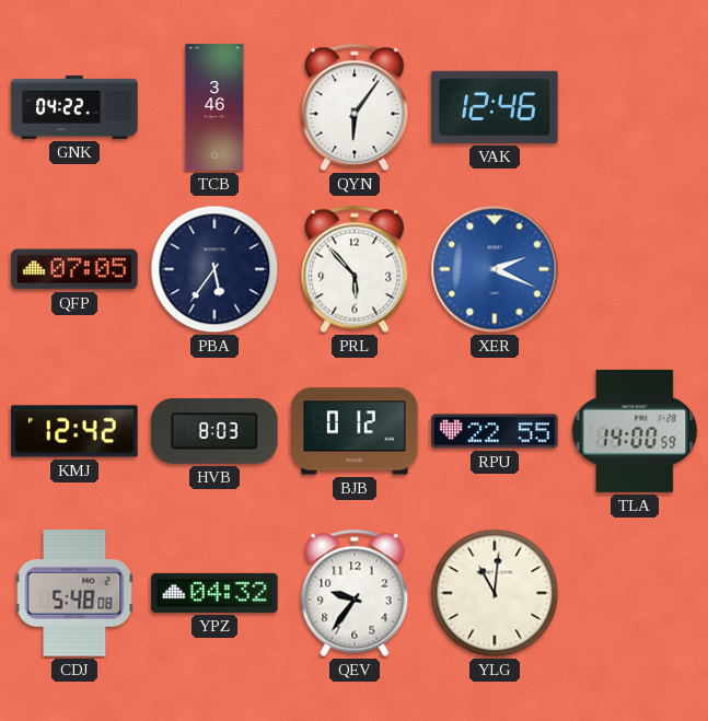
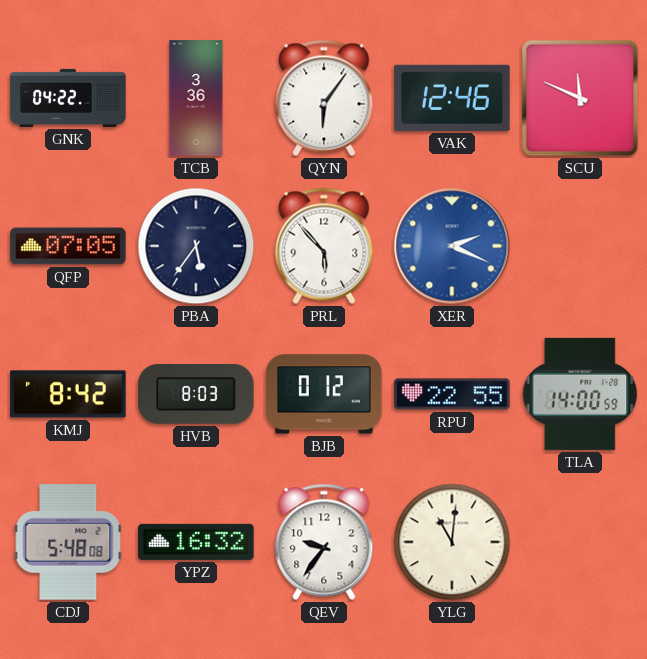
TCB: 3:46 -> 3:36 (196, 98)
SCU: none -> 11:49 (580, 98)
KMJ: 12:42 -> 8:42 (68, 394)
YPZ: 04:32 -> 16:32 (196, 542)
